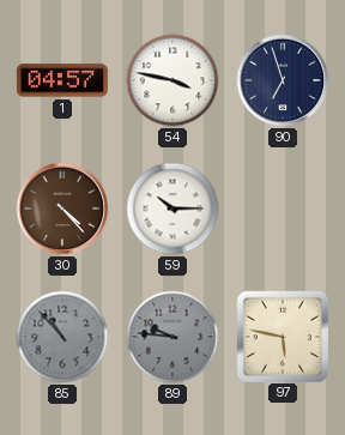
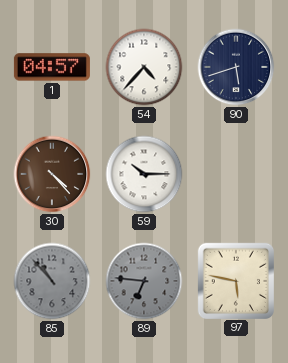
54: 3:47 -> 4:37 (144, 67)
90: 6:57 -> 5:42 (236, 67)
89: 9:46 -> 6:46 (144, 281)
